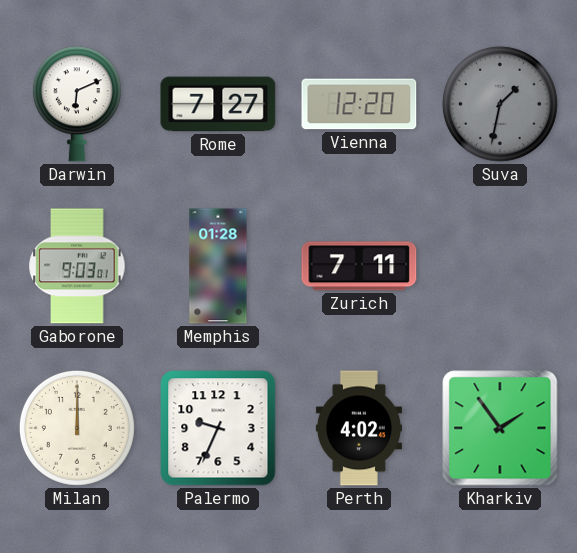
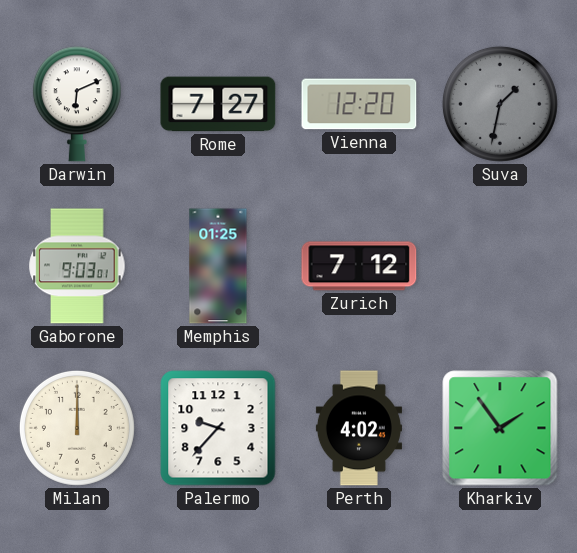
Memphis: 01:28 -> 01:25 (218, 266)
Zurich: 7:11 -> 7:12 (359, 266)
Palermo: 9:34 -> 9:37 (218, 428)
